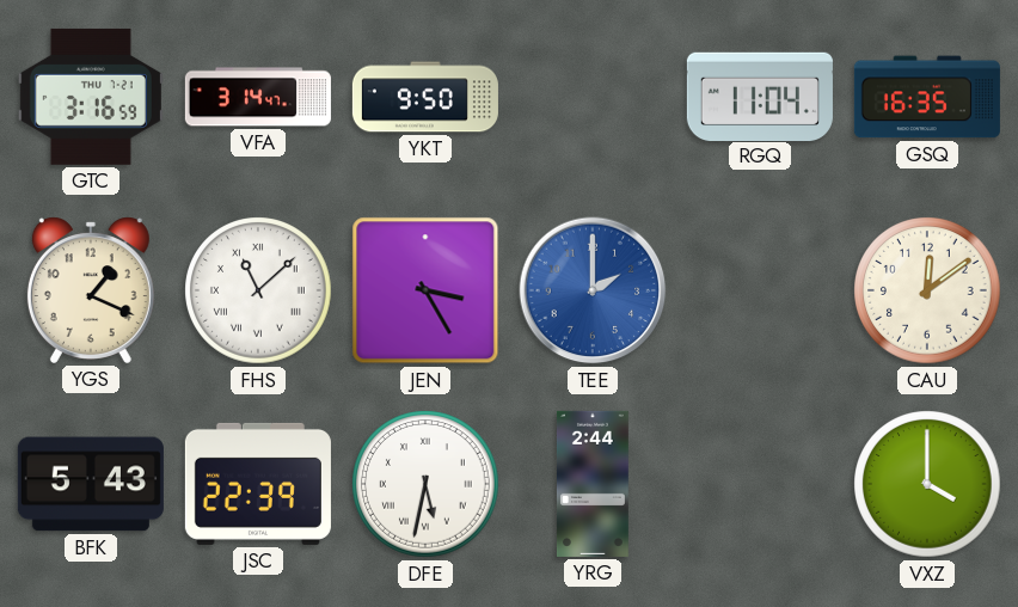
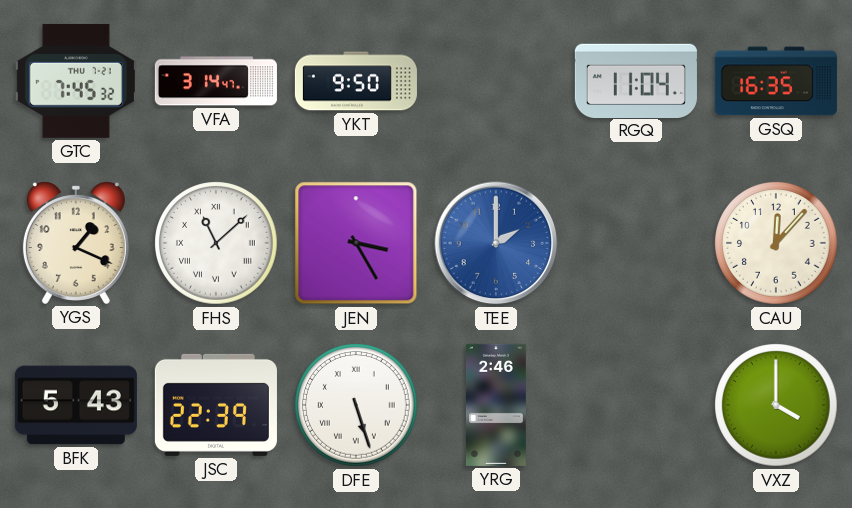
GTC: 3:16 -> 7:45 (76, 81)
CAU: 12:09 -> 12:07 (776, 243)
DFE: 5:32 -> 5:27 (356, 405)
YRG: 2:44 -> 2:46 (496, 405)
